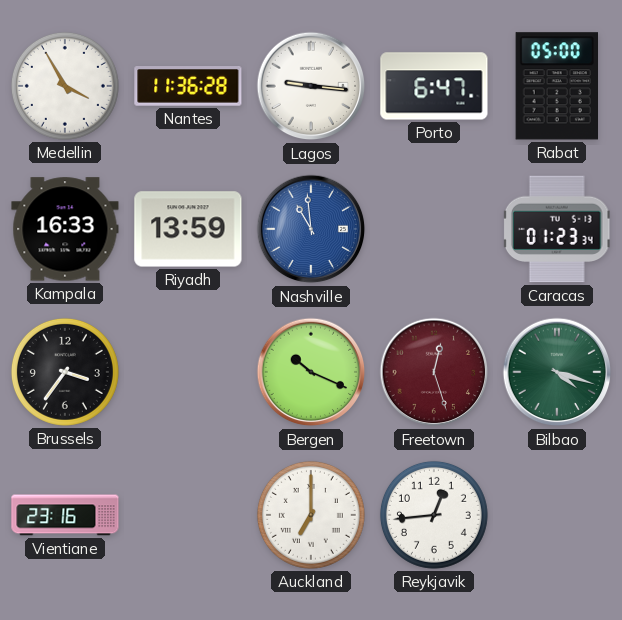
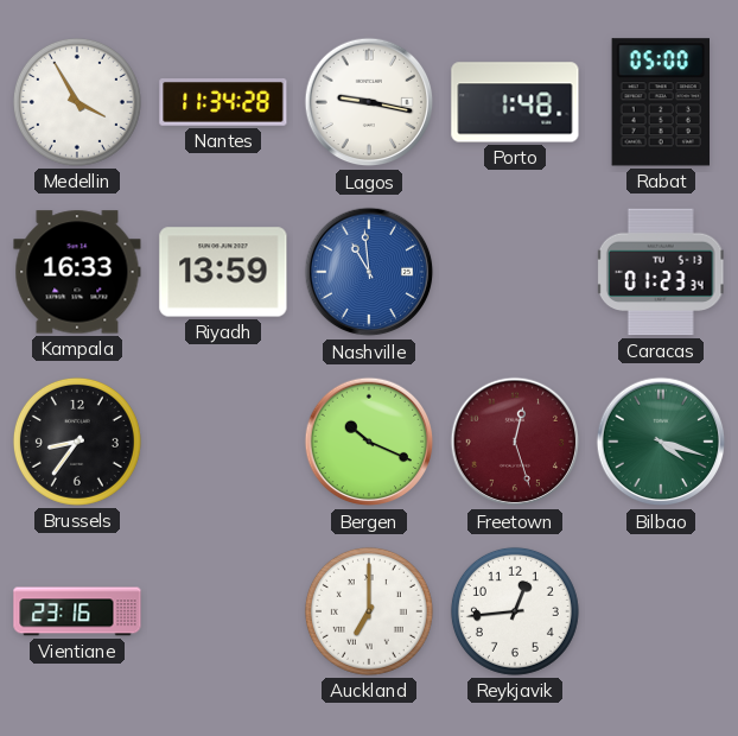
Nantes: 11:36 -> 11:34 (223, 103)
Lagos: 9:16 -> 9:17 (369, 102)
Porto: 6:47 -> 1:48 (515, 102)
Brussels: 3:36 -> 8:36 (77, 442)
